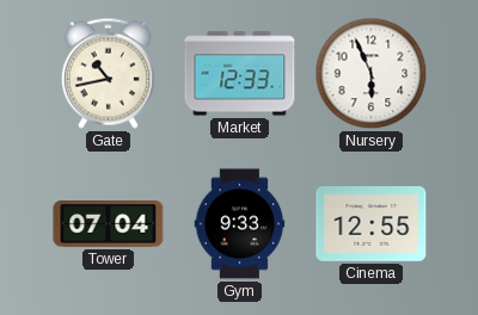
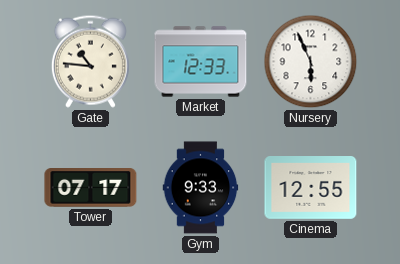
Gate: 10:43 -> 10:46 (90, 61)
Tower: 07:04 -> 07:17 (91, 188)
